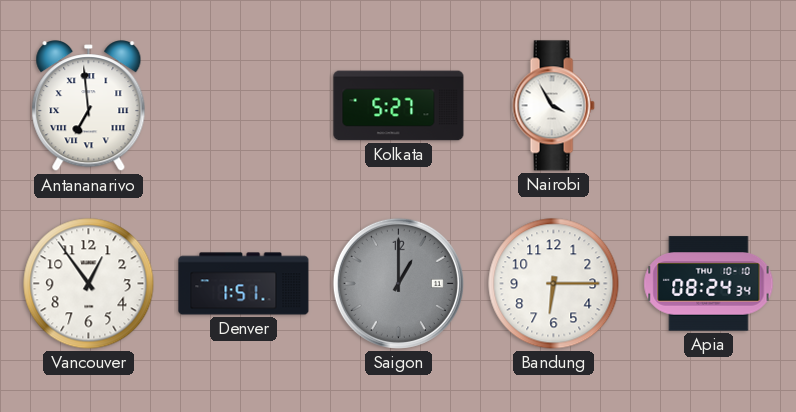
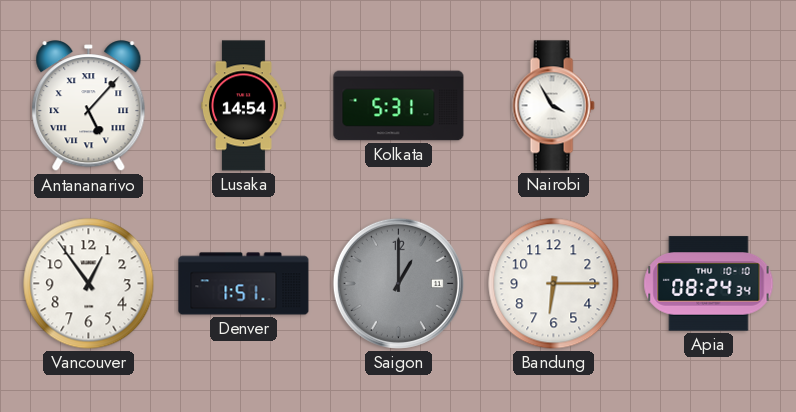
Antananarivo: 6:59 -> 5:07 (89, 106)
Lusaka: none -> 14:54 (244, 106)
Kolkata: 5:27 -> 5:31 (399, 106)
